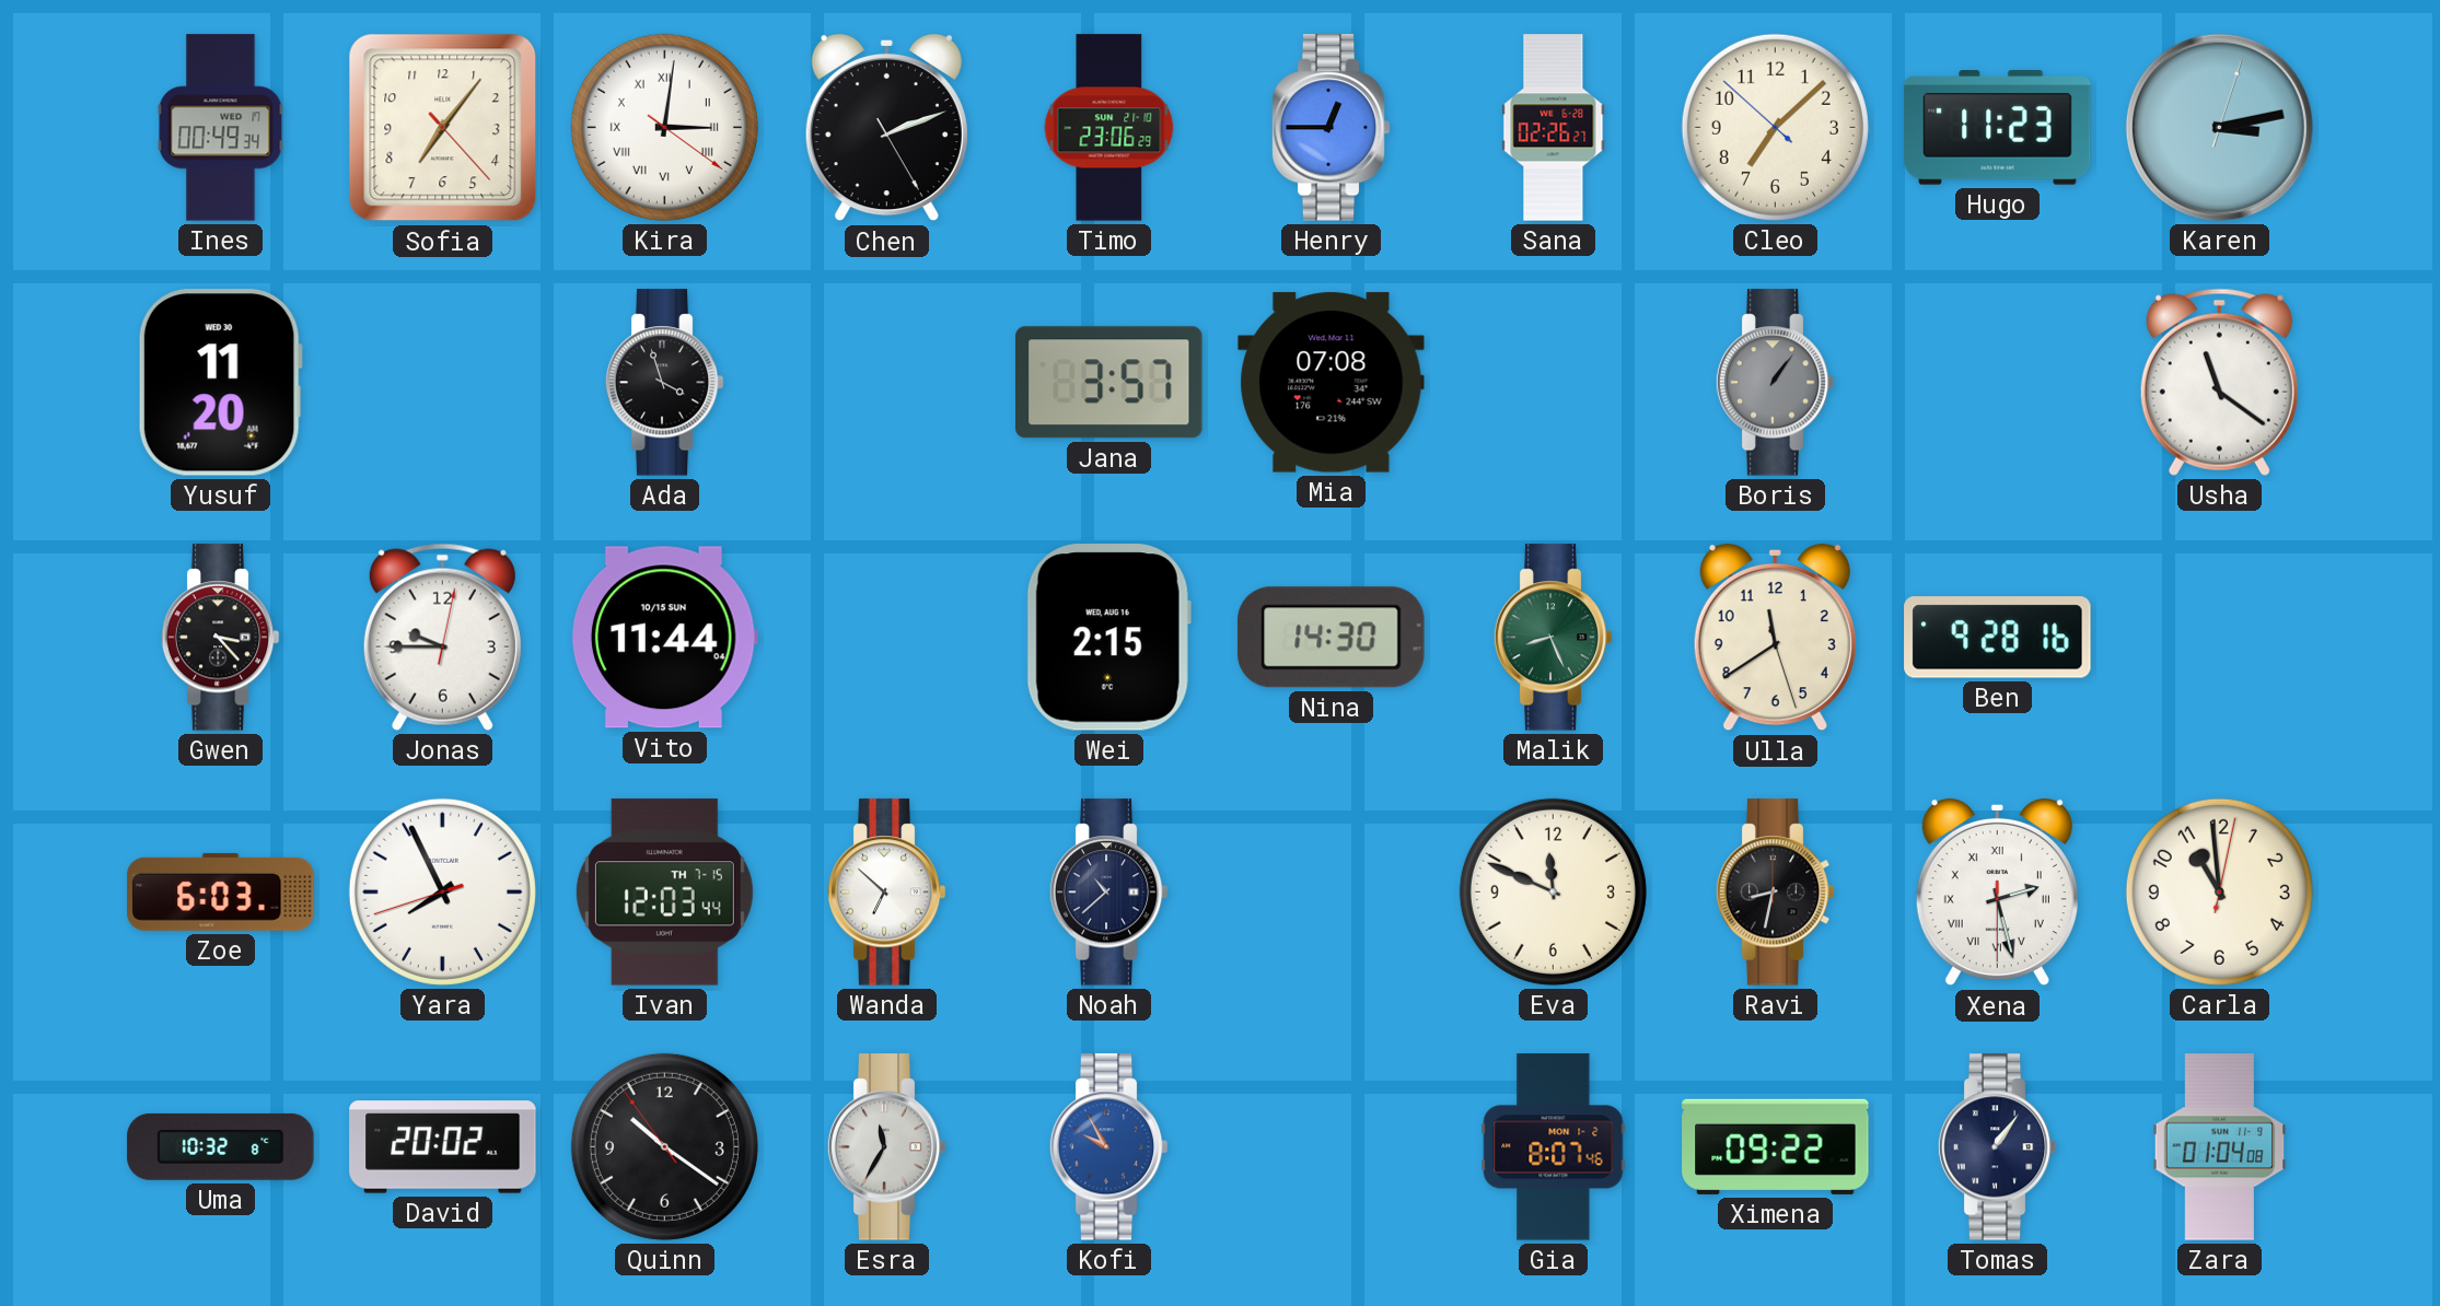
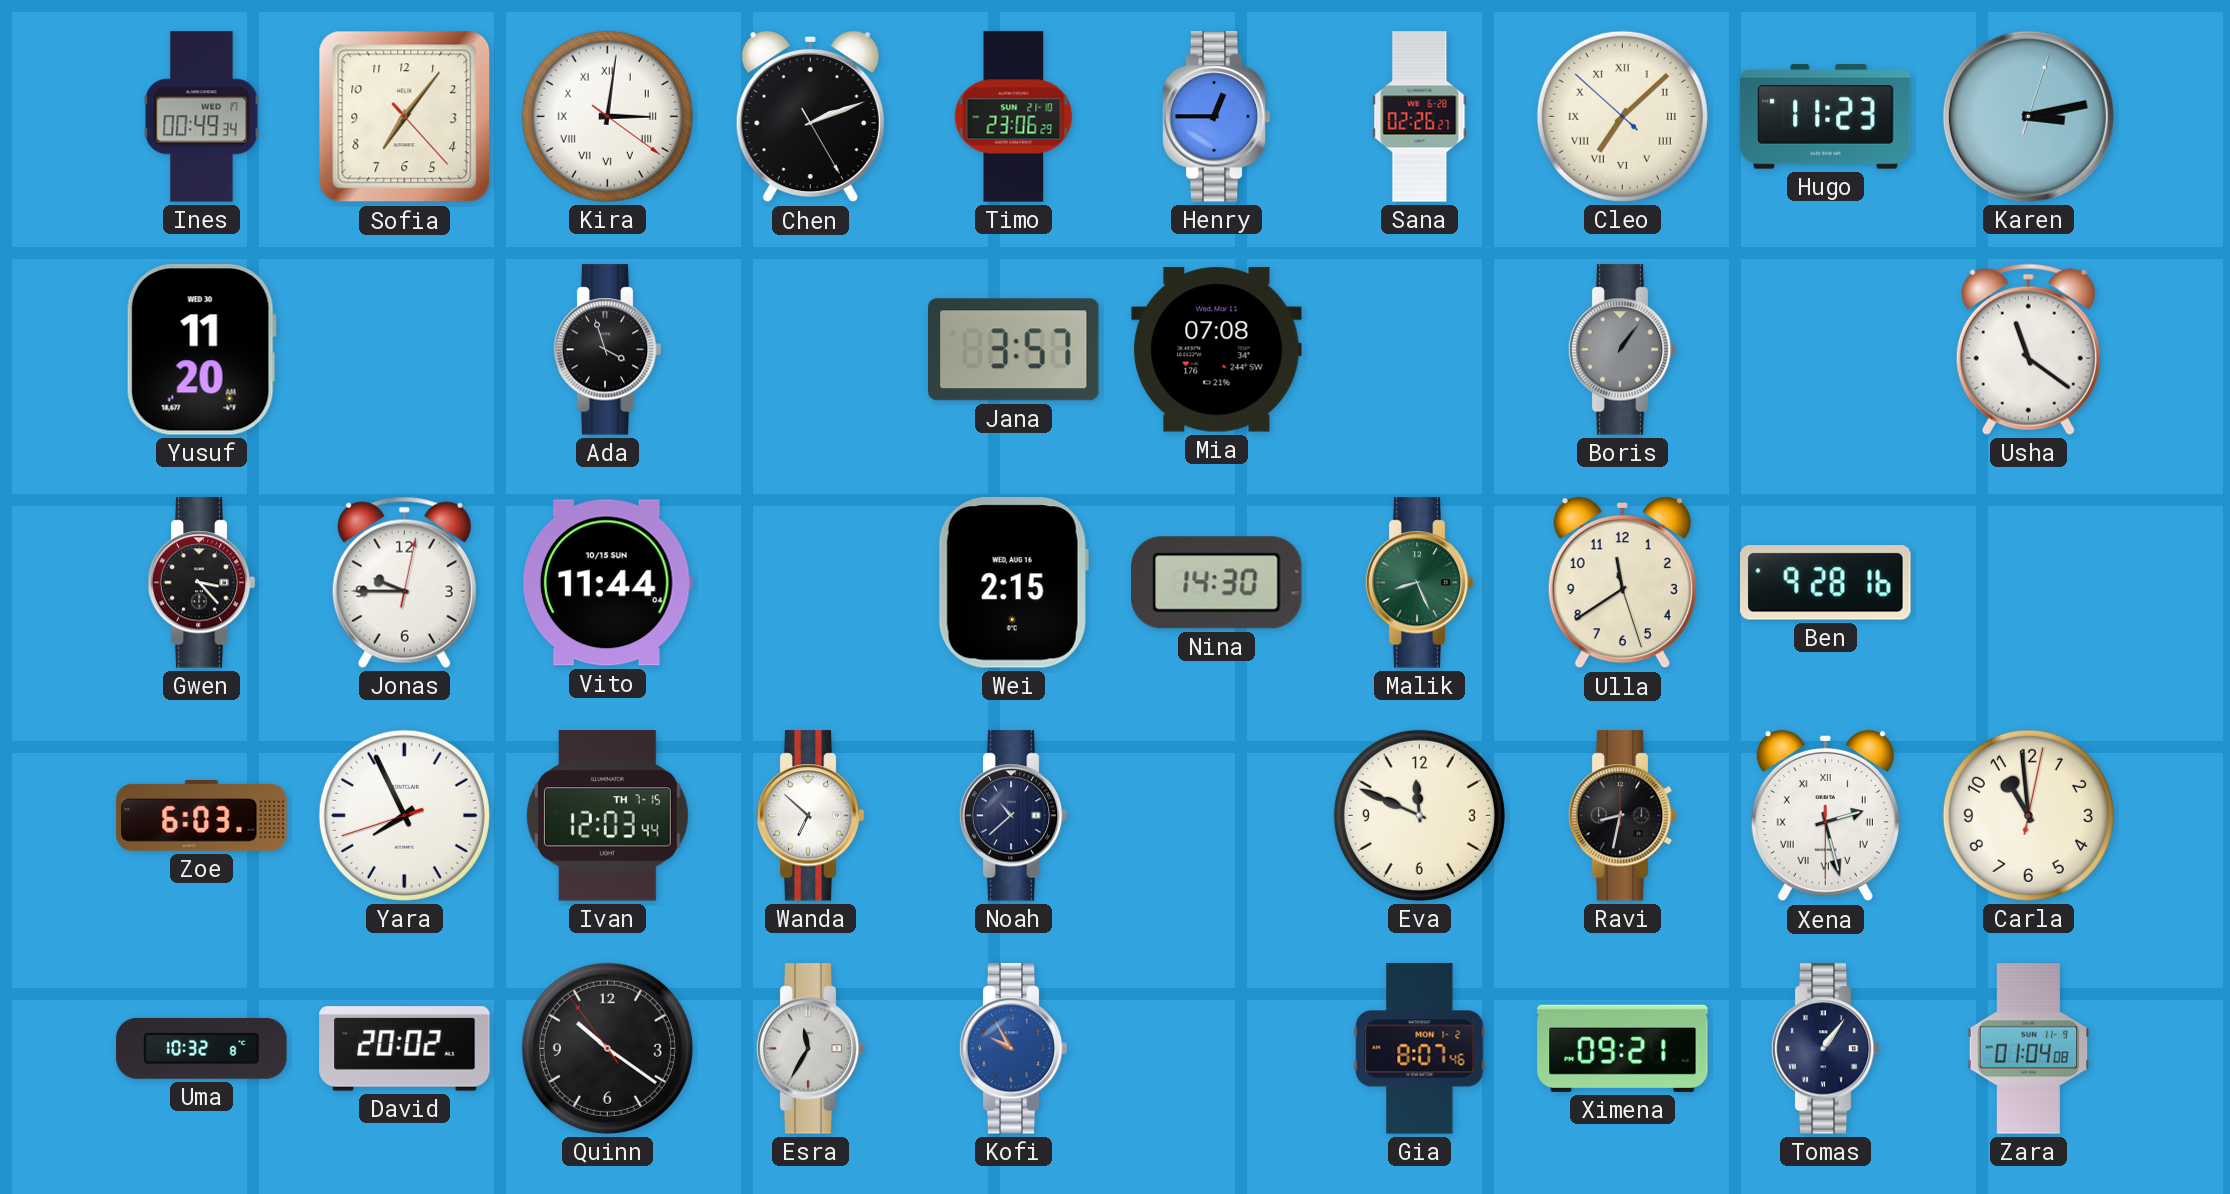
Cleo numerals: Arabic -> Roman (1622, 116)
Ximena: 09:22 -> 09:21 (1623, 1048)
